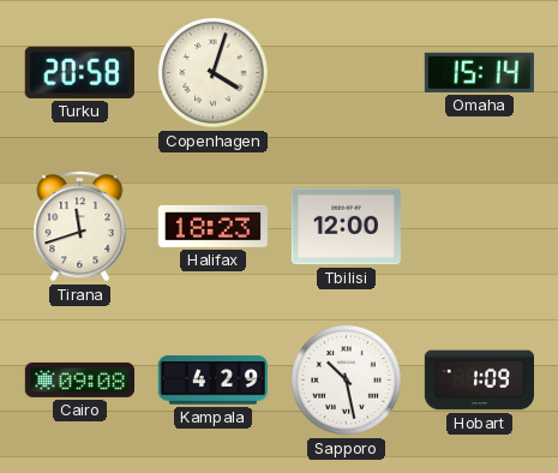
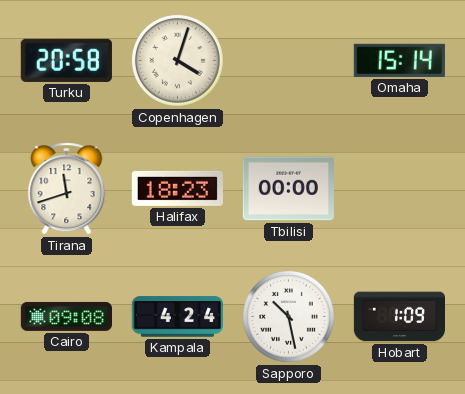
Tbilisi: 12:00 -> 00:00 (288, 189)
Kampala: 4:29 -> 4:24 (177, 317)
